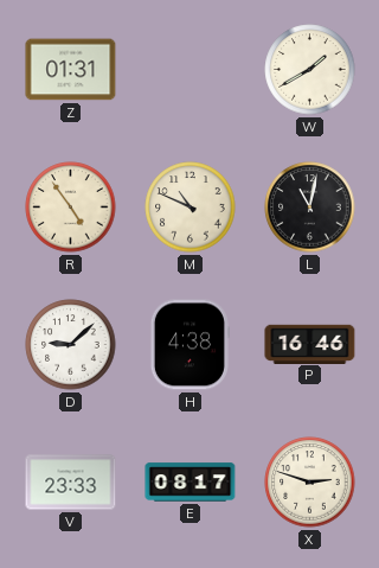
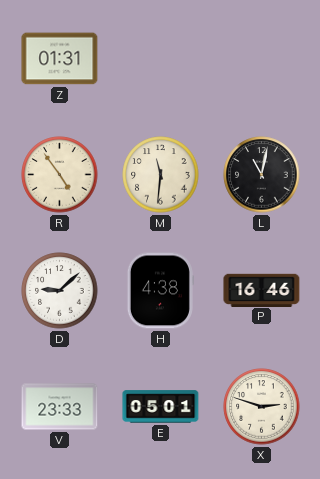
W: 1:40 -> none (310, 70)
M: 10:49 -> 11:31 (161, 175)
E: 08:17 -> 05:01 (161, 407)
